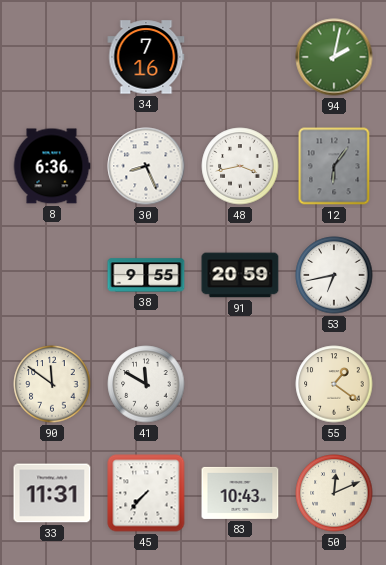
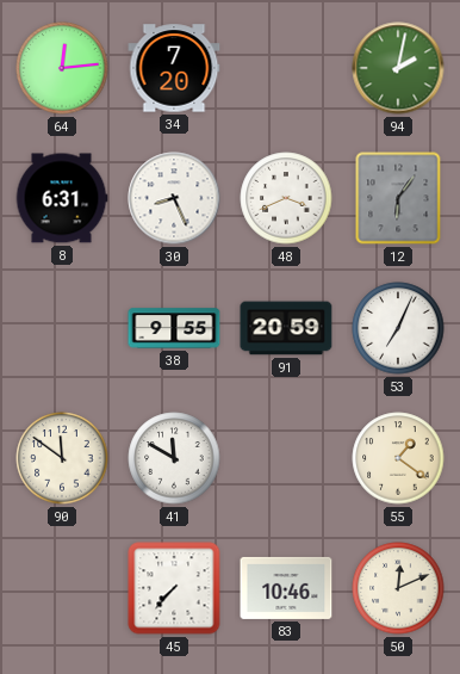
64: none -> 12:14 (62, 68)
34: 7:16 -> 7:20 (174, 68)
8: 6:36 -> 6:31 (62, 198)
48: 3:43 -> 3:41 (286, 198)
53: 6:43 -> 7:04 (398, 328)
33: 11:31 -> none (52, 493)
83: 10:43 -> 10:46 (286, 588)
